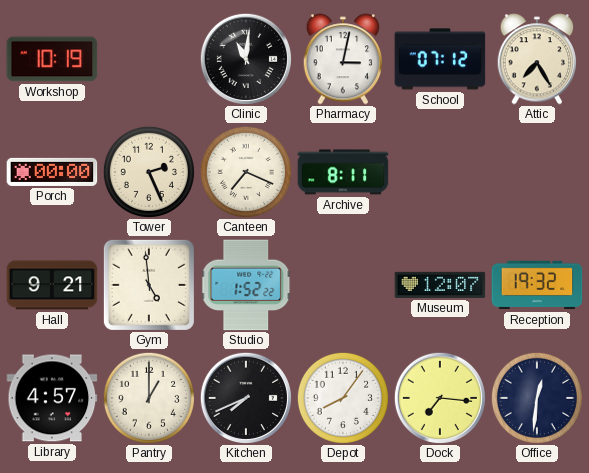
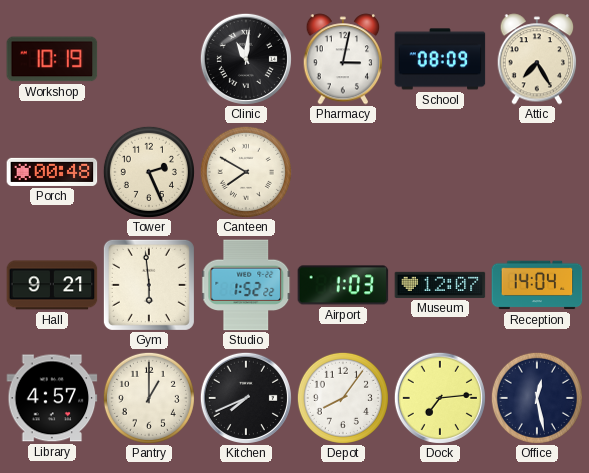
School: 07:12 -> 08:09 (440, 59)
Porch: 00:00 -> 00:48 (52, 172)
Canteen: 7:19 -> 7:50 (246, 172)
Archive: 8:11 -> none (343, 172)
Gym: 4:59 -> 5:59 (149, 285)
Airport: none -> 1:03 (343, 285)
Reception: 19:32 -> 14:04 (537, 285)
Dock: 7:16 -> 7:14 (440, 398)
Office: 12:31 -> 12:28 (537, 398)
